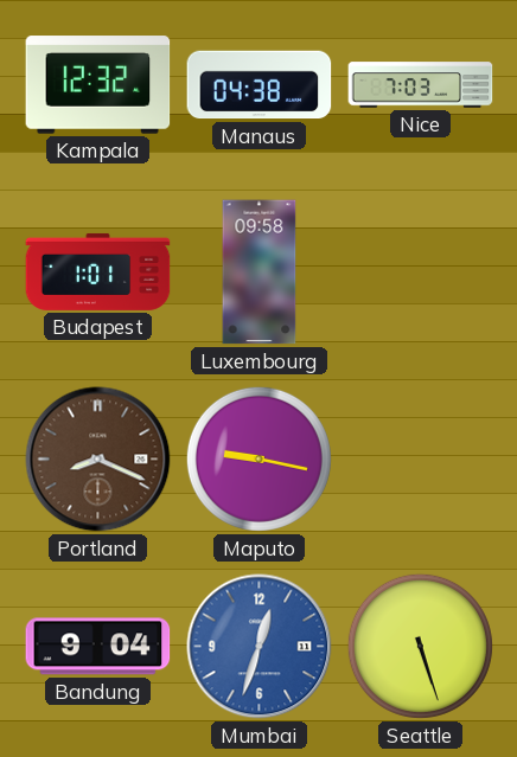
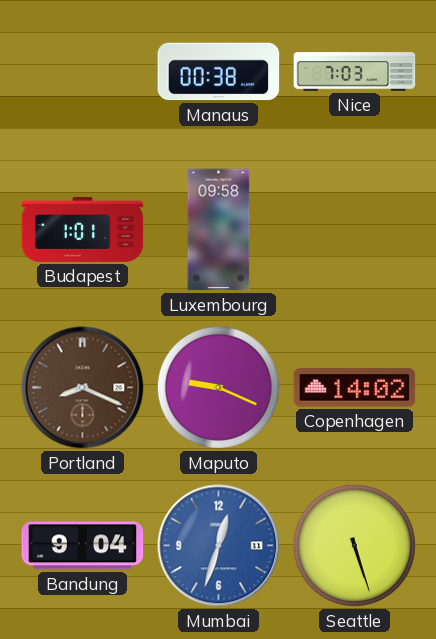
Kampala: 12:32 -> none (98, 85)
Manaus: 04:38 -> 00:38 (219, 72)
Maputo: 9:17 -> 9:19 (218, 387)
Copenhagen: none -> 14:02 (355, 388)
